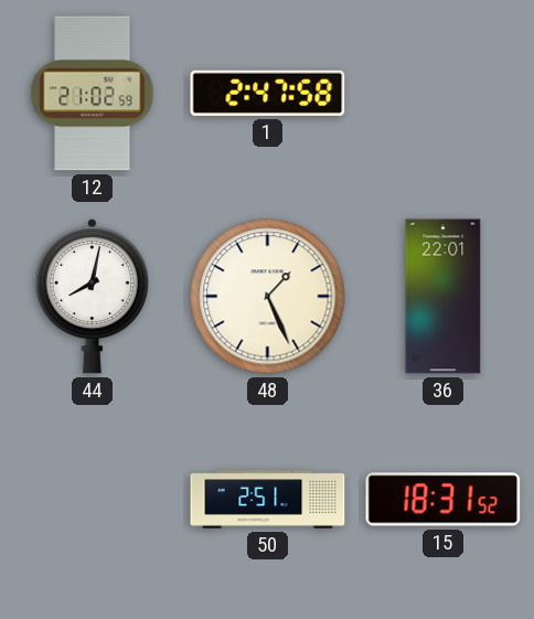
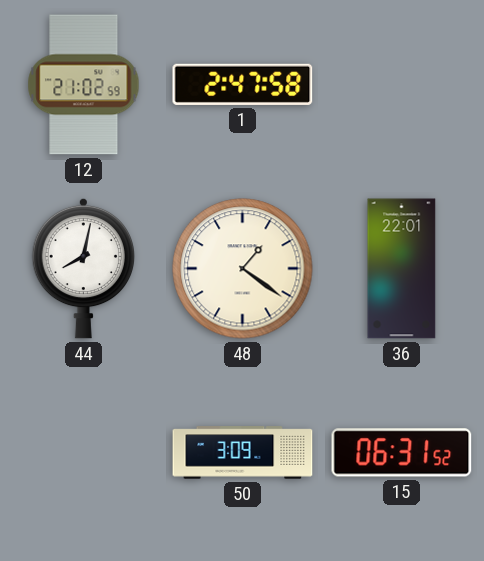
48: 1:26 -> 1:21 (243, 269)
50: 2:51 -> 3:09 (243, 453)
15: 18:31 -> 06:31 (402, 453)
